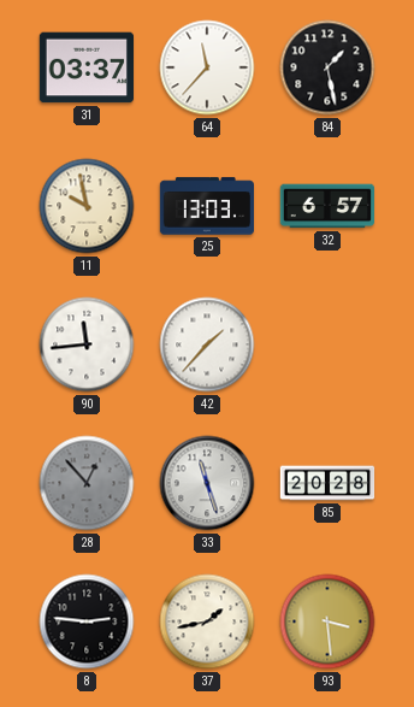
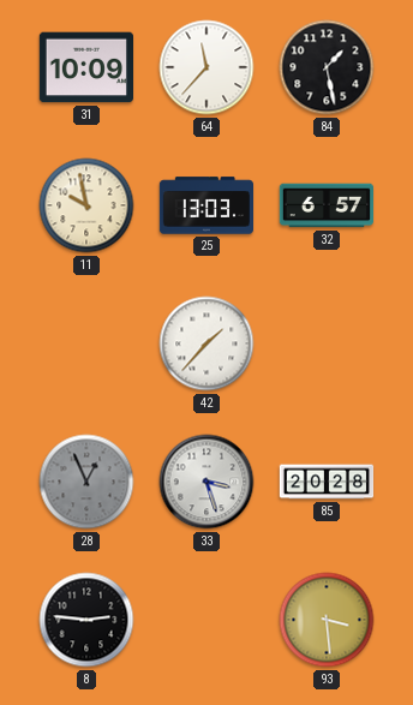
31: 03:37 -> 10:09 (85, 67)
90: 11:44 -> none (87, 344)
28: 12:53 -> 12:56 (86, 482)
33: 11:27 -> 3:27 (206, 482)
37: 1:43 -> none (207, 621)
